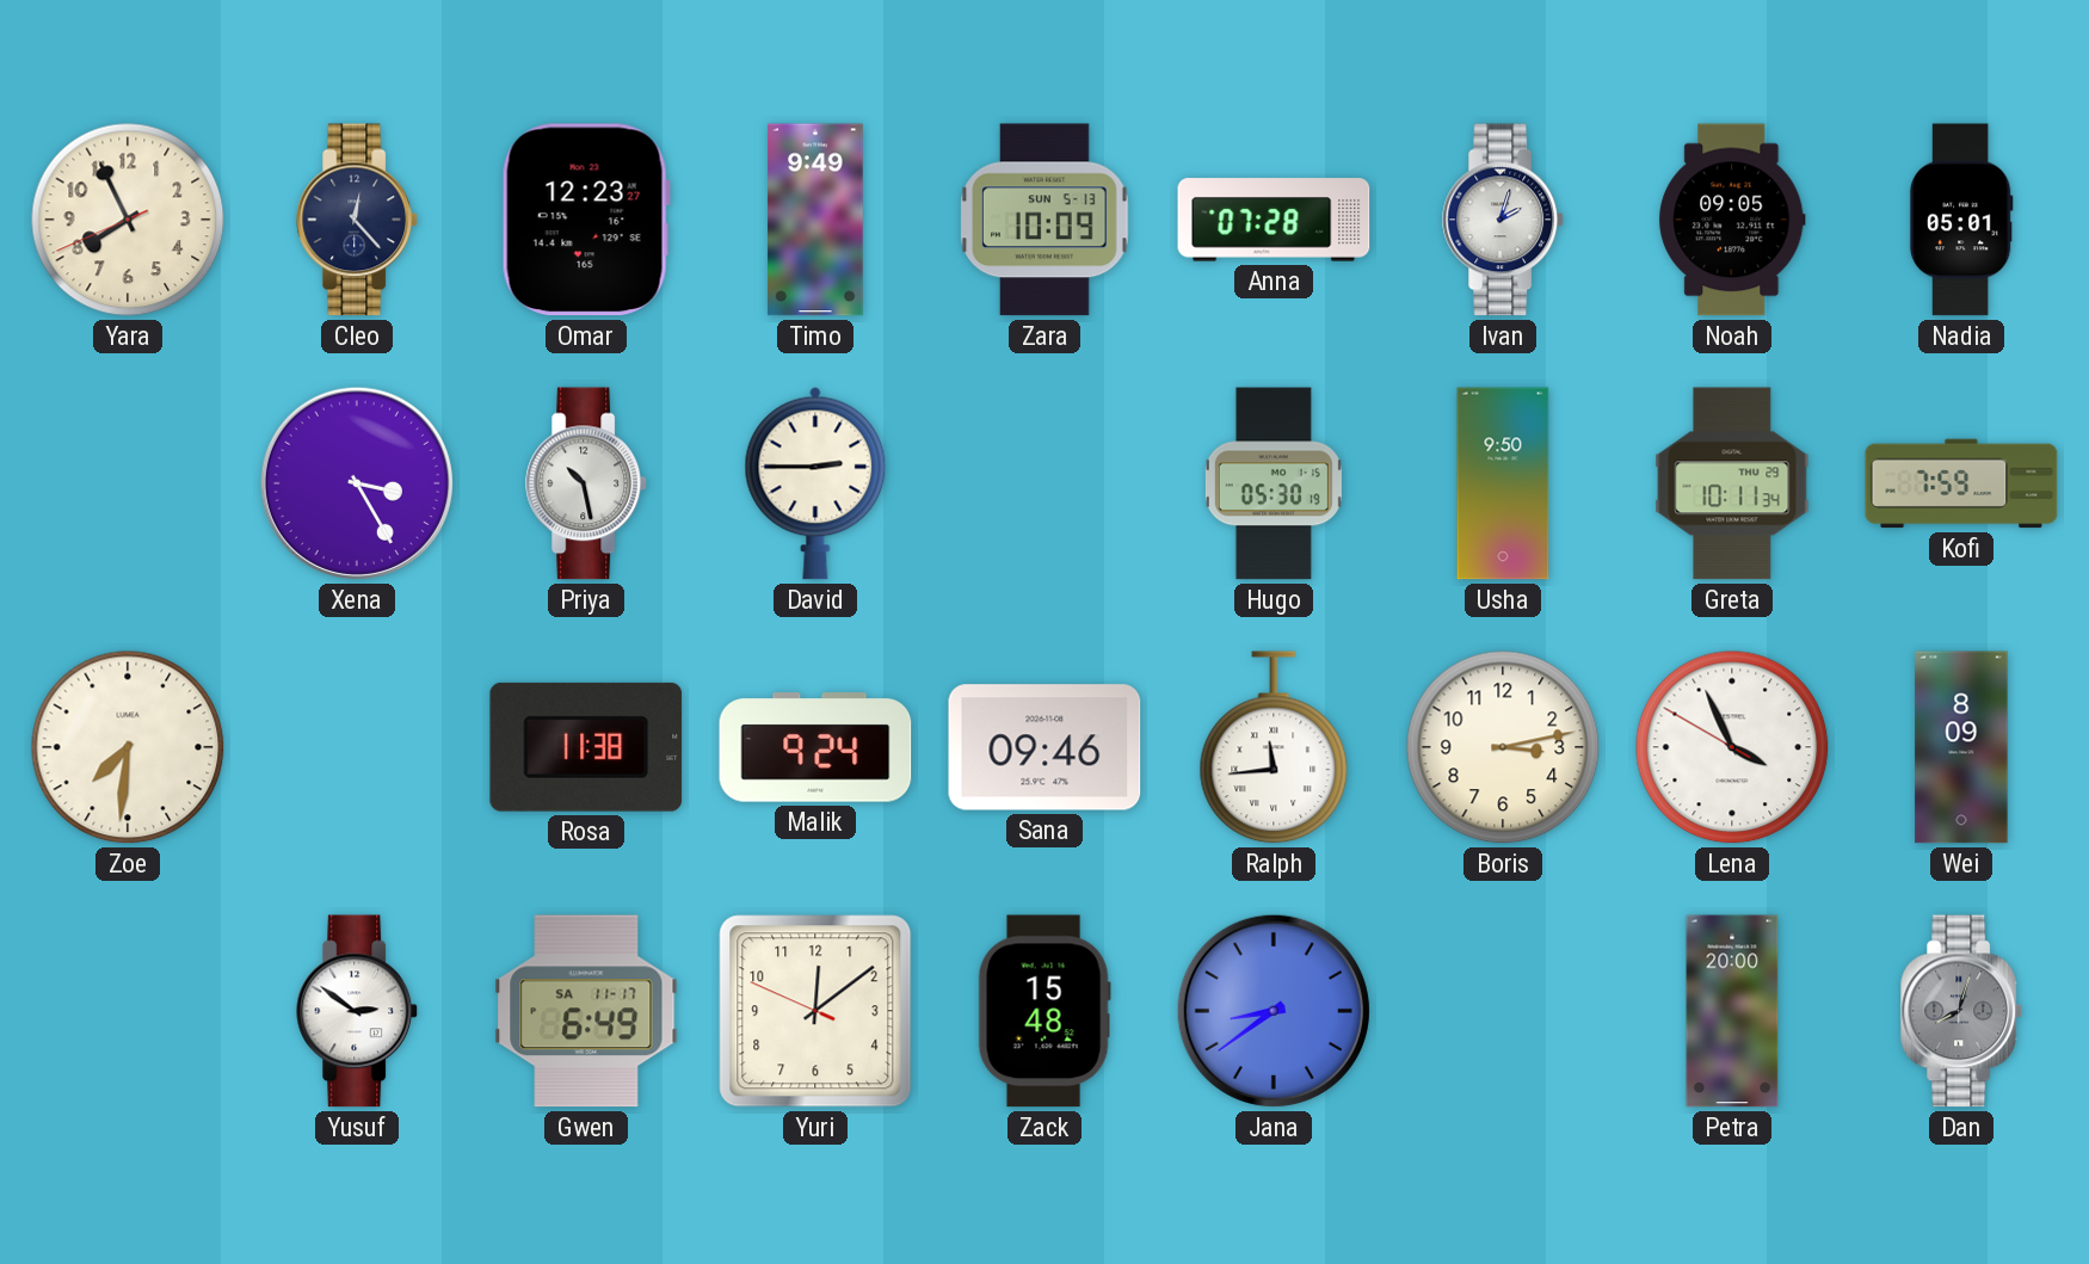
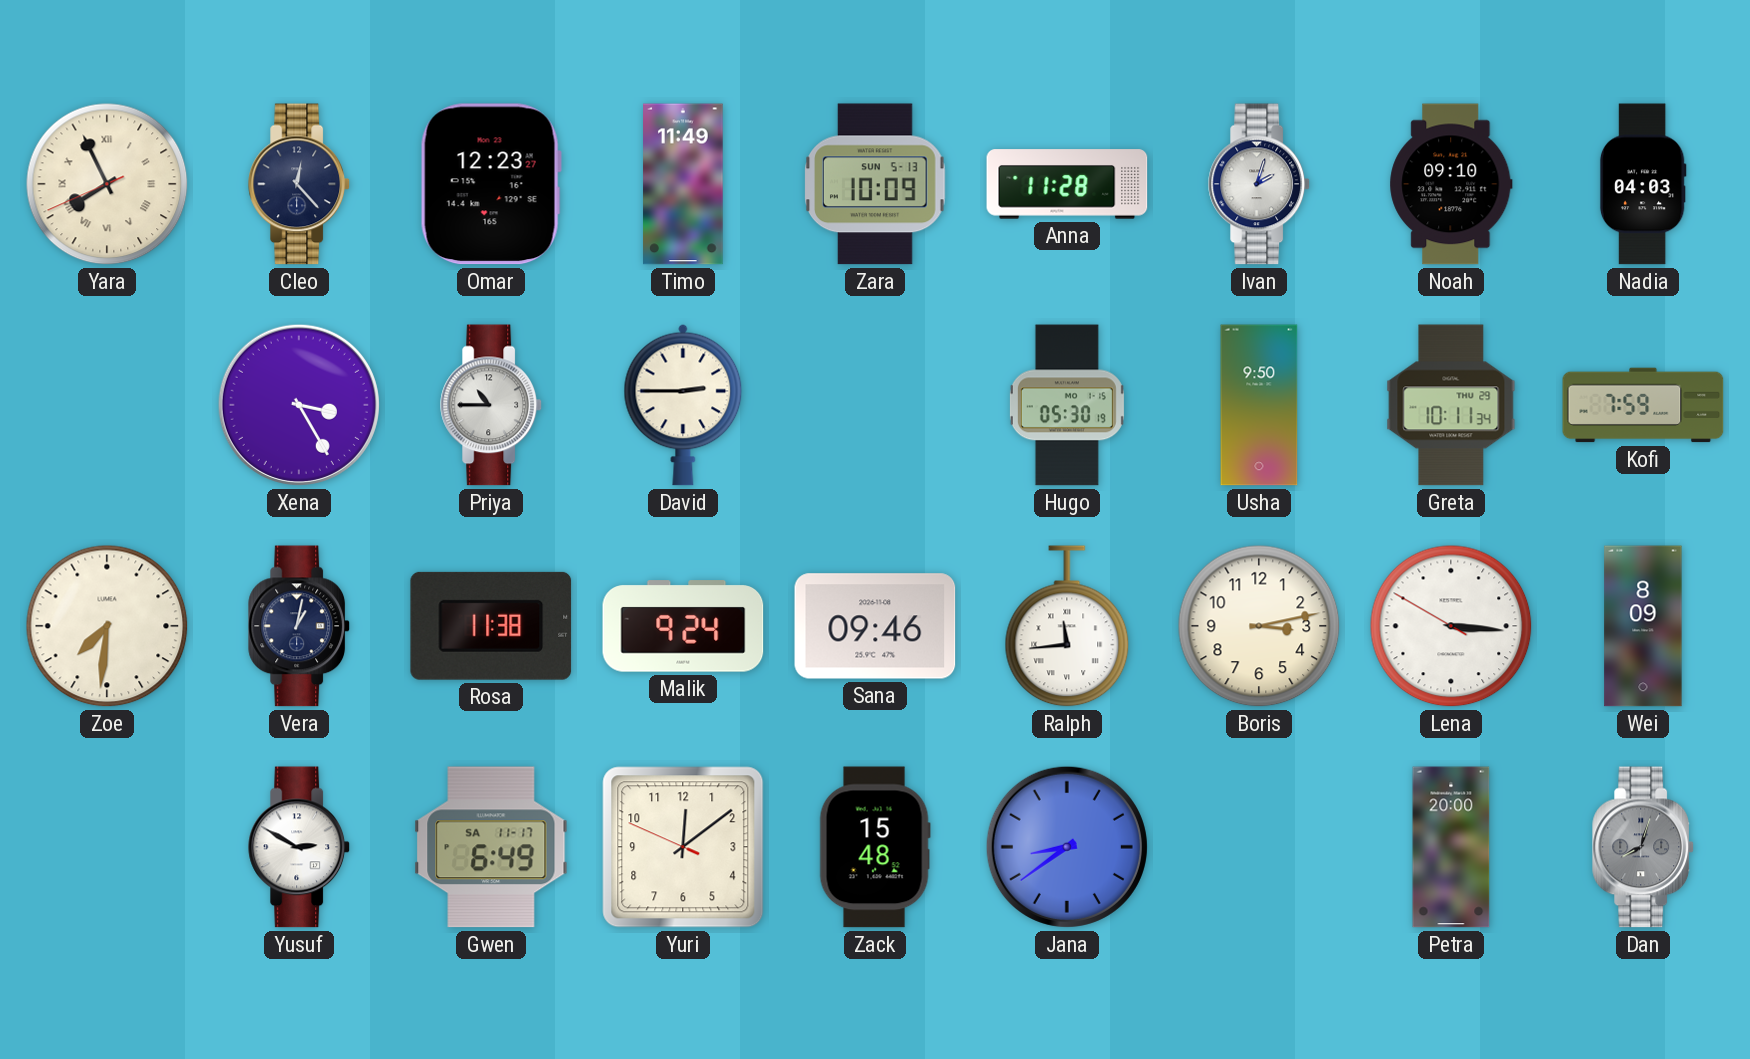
Yara numerals: Arabic -> Roman (107, 184)
Timo: 9:49 -> 11:49 (683, 184)
Anna: 07:28 -> 11:28 (1067, 184)
Noah: 09:05 -> 09:10 (1451, 184)
Nadia: 05:01 -> 04:03 (1643, 184)
Priya: 10:28 -> 10:45 (492, 405)
Vera: none -> 1:02 (300, 626)
Lena: 3:55 -> 3:15 (1451, 626)
Yusuf: 2:51 -> 2:50 (300, 847)
